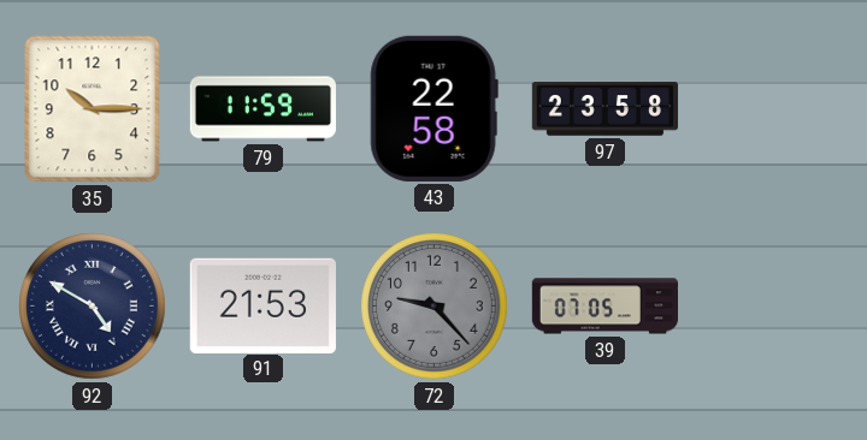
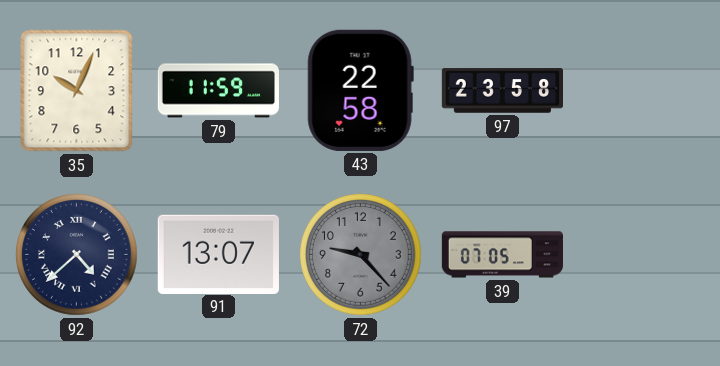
35: 10:15 -> 10:04 (77, 91)
92: 4:50 -> 4:38 (77, 255)
91: 21:53 -> 13:07 (218, 254)
